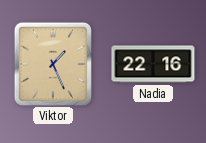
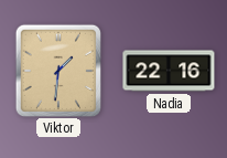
Viktor: 1:26 -> 1:31 (57, 70)
